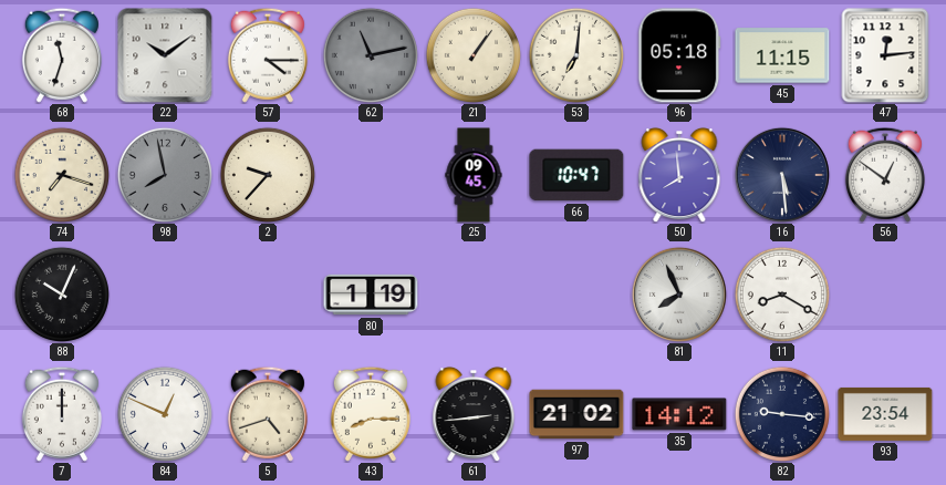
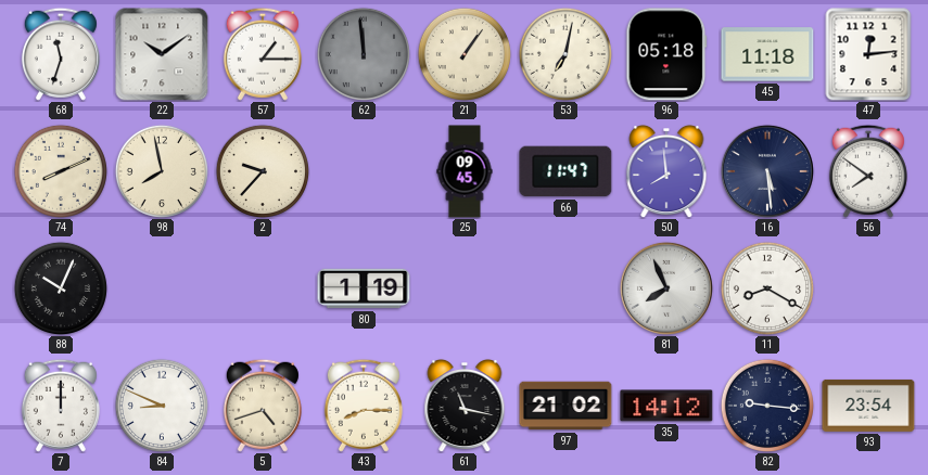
57: 4:15 -> 1:15 (263, 54)
62: 11:13 -> 11:59 (364, 54)
53: 7:01 -> 7:02 (565, 54)
45: 11:15 -> 11:18 (767, 54)
74: 7:18 -> 8:11 (61, 171)
98 dial: grey -> cream (162, 171)
66: 10:47 -> 11:47 (565, 171)
56: 12:51 -> 7:51 (868, 171)
84: 12:49 -> 8:49 (162, 406)
61: 2:44 -> 11:17 (465, 406)
